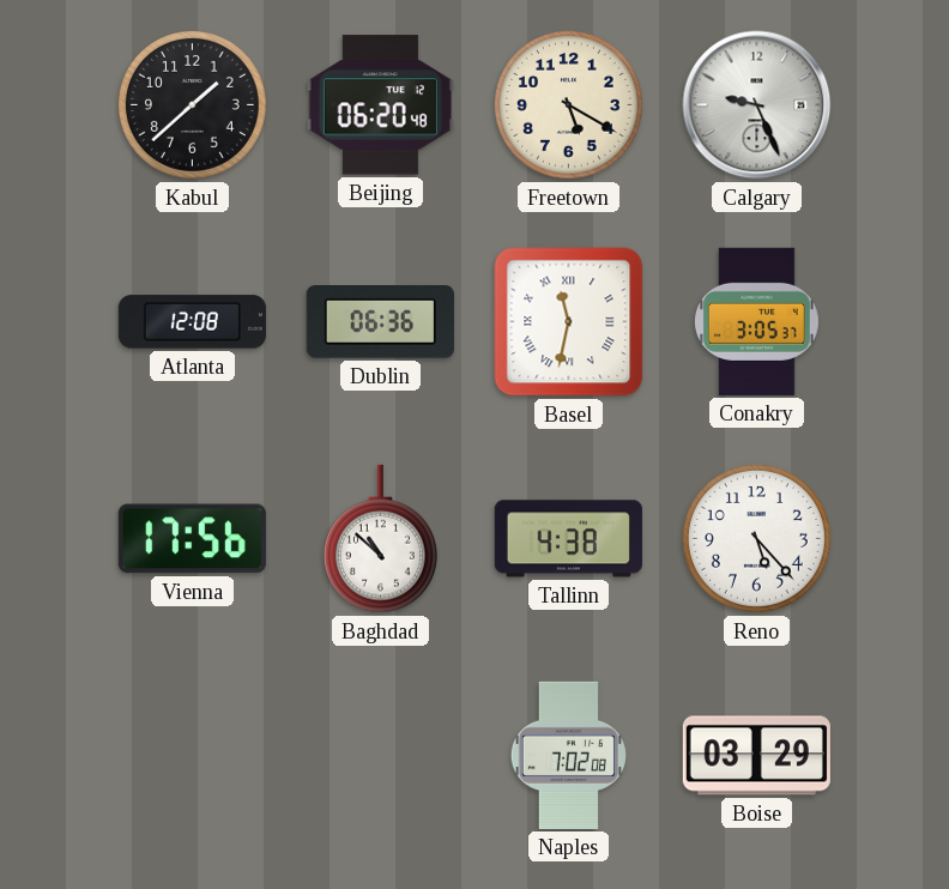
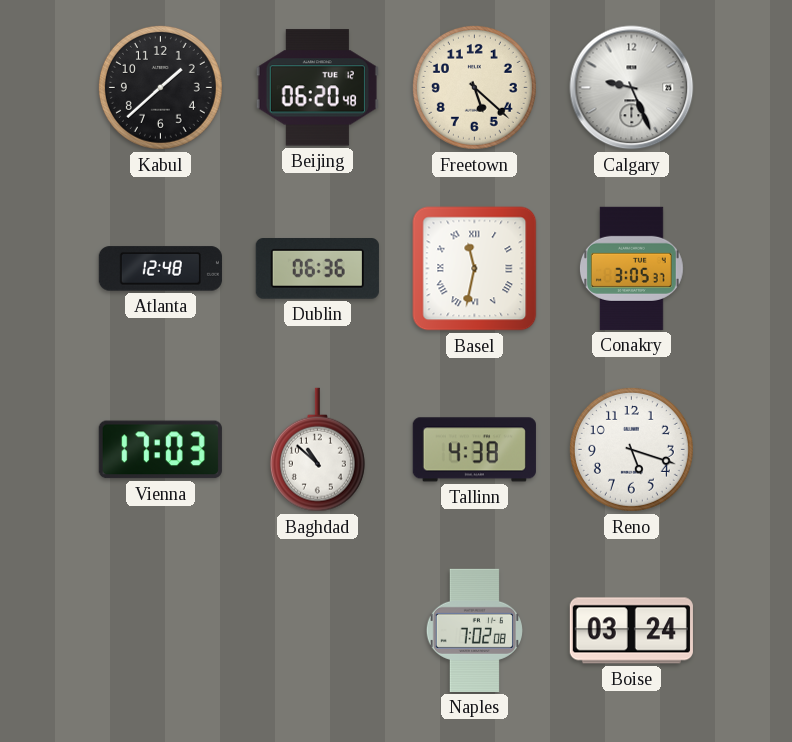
Freetown: 5:20 -> 5:22 (474, 87)
Atlanta: 12:08 -> 12:48 (160, 269)
Vienna: 17:56 -> 17:03 (160, 450)
Reno: 5:23 -> 5:18 (631, 449)
Boise: 03:29 -> 03:24 (631, 631)
